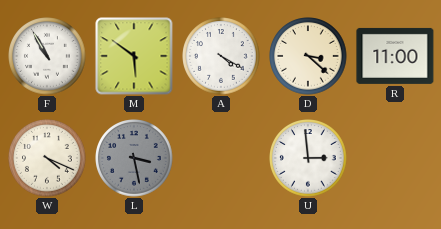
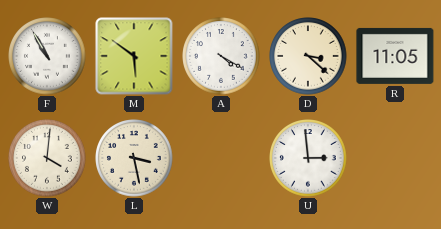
R: 11:00 -> 11:05 (395, 56)
W: 4:19 -> 4:01 (47, 158)
L dial: grey -> cream (134, 158)
